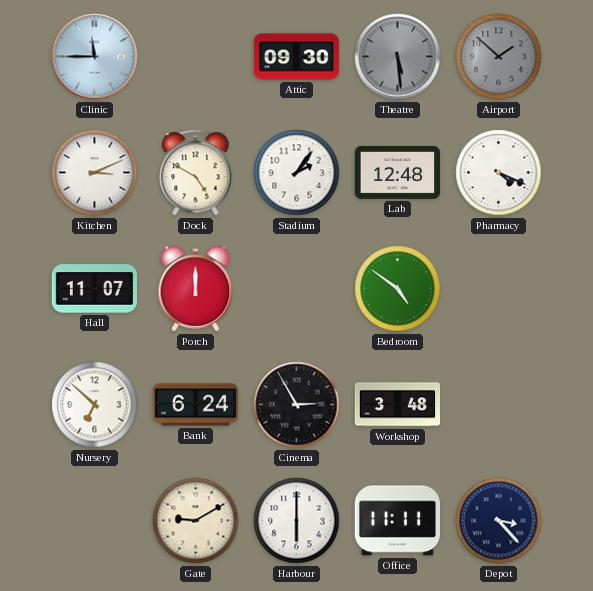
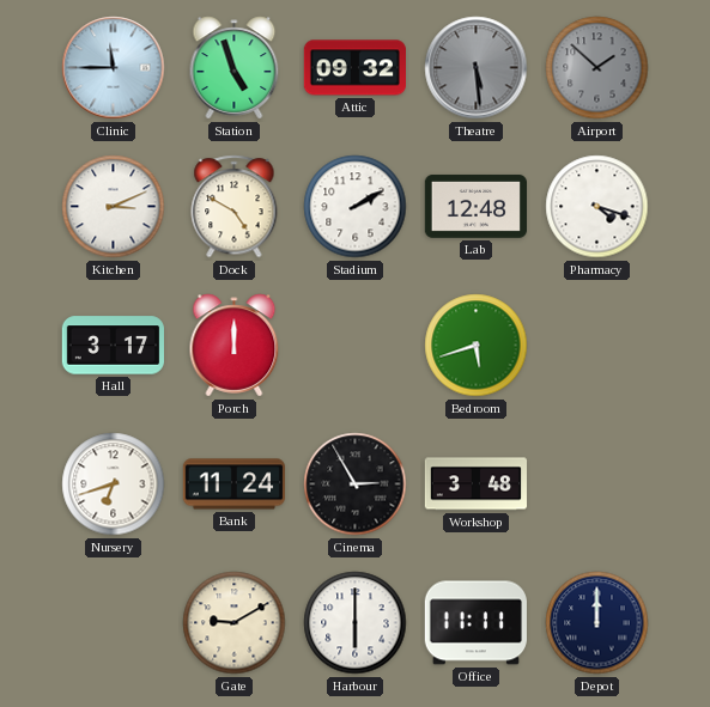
Station: none -> 4:57 (235, 68)
Attic: 09:30 -> 09:32 (354, 68)
Stadium: 2:06 -> 2:10 (356, 207)
Pharmacy: 4:19 -> 4:18 (597, 207)
Hall: 11:07 -> 3:17 (113, 346)
Bedroom: 4:51 -> 5:42 (477, 346)
Nursery: 6:52 -> 6:42 (114, 484)
Bank: 6:24 -> 11:24 (235, 484)
Depot: 3:23 -> 12:00 (597, 623)
